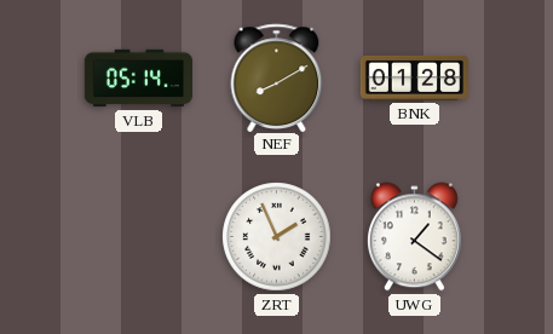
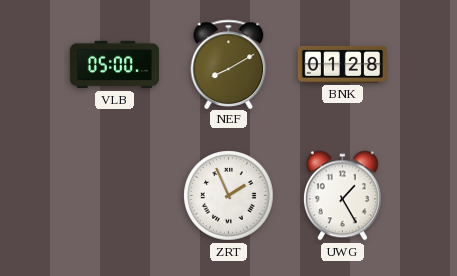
VLB: 05:14 -> 05:00 (114, 65)
UWG: 1:21 -> 1:25 (342, 196)
